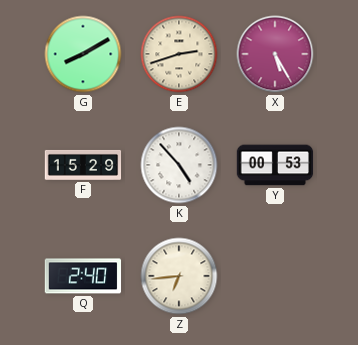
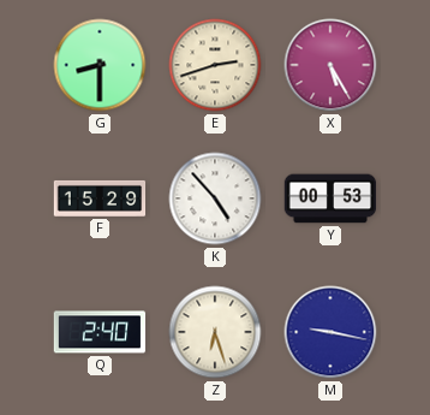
G: 8:10 -> 8:30 (100, 65)
Z: 6:44 -> 6:27 (215, 332)
M: none -> 9:17 (330, 332)
